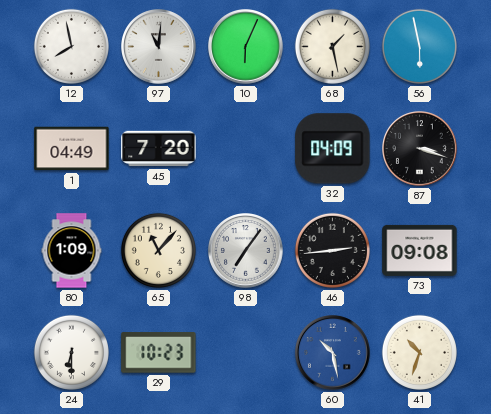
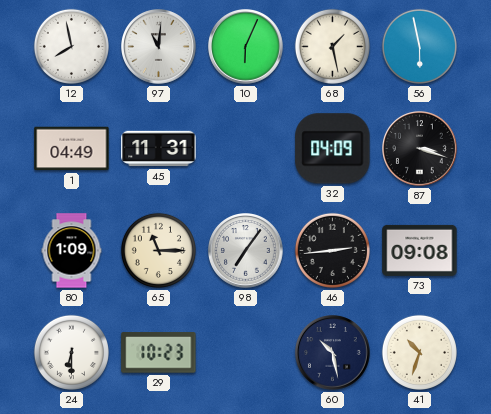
45: 7:20 -> 11:31 (159, 149)
65: 11:07 -> 11:15 (158, 250)
60 dial: blue -> navy (333, 353)
